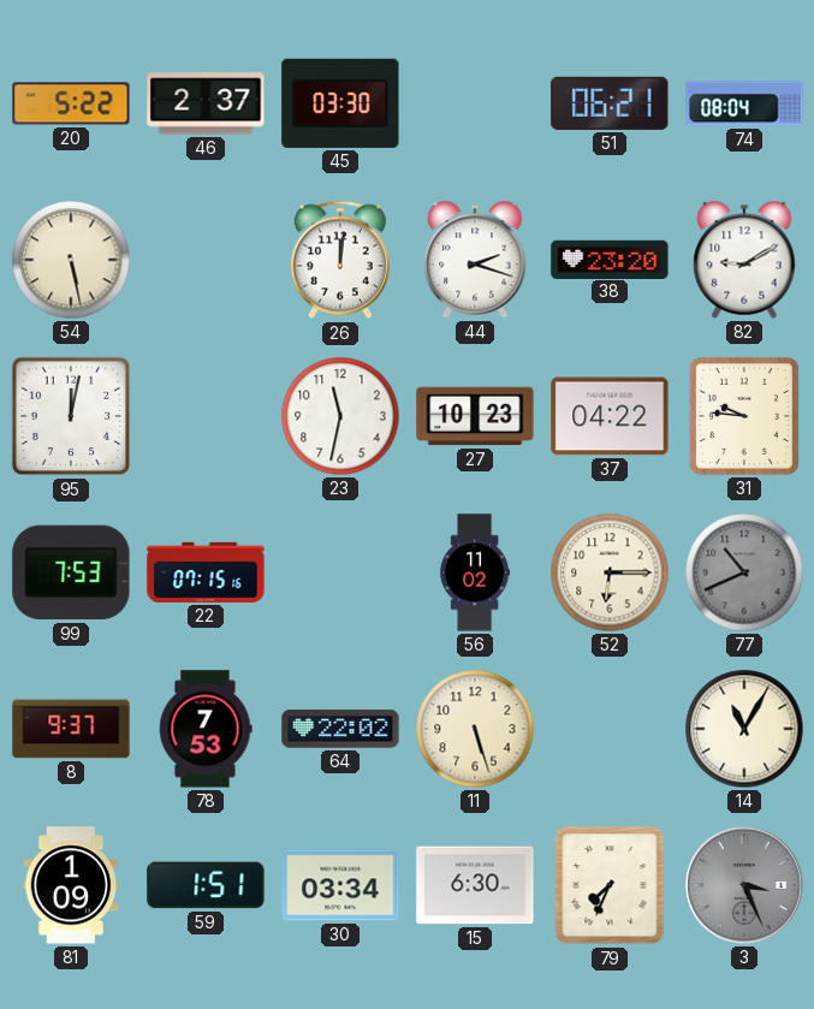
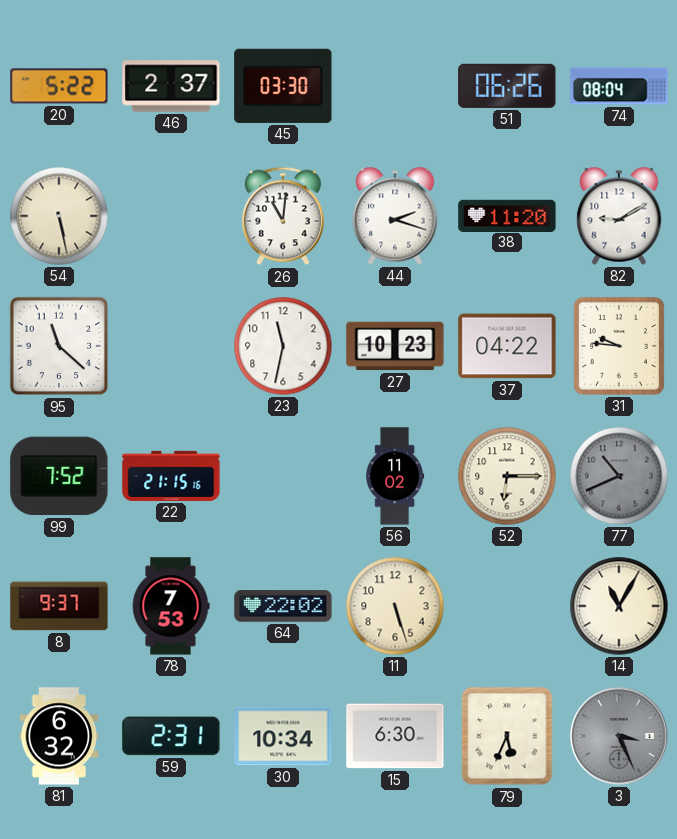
51: 06:21 -> 06:26 (507, 86)
26: 12:01 -> 11:01 (283, 216)
38: 23:20 -> 11:20 (507, 215)
95: 12:02 -> 11:22 (59, 346)
99: 7:53 -> 7:52 (59, 476)
22: 07:15 -> 21:15 (171, 476)
81: 1:09 -> 6:32 (59, 736)
59: 1:51 -> 2:31 (171, 736)
30: 03:34 -> 10:34 (283, 736)
79: 7:34 -> 5:34 (507, 736)
